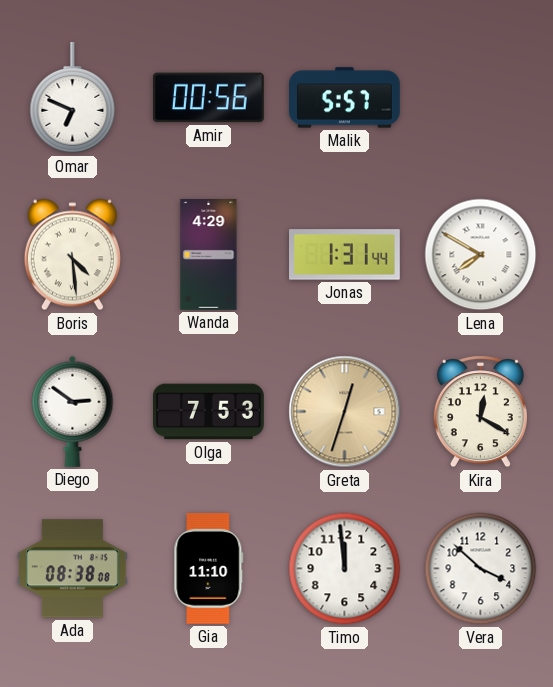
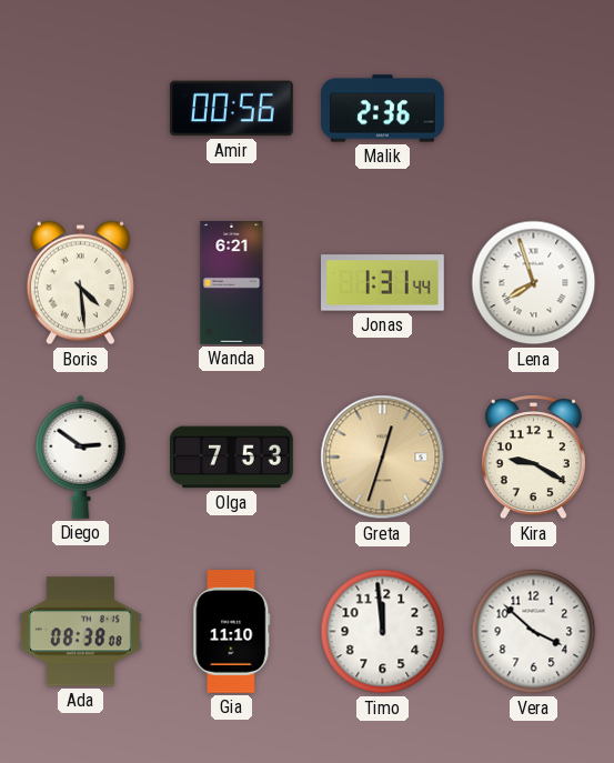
Omar: 6:49 -> none (73, 99)
Malik: 5:57 -> 2:36 (383, 109)
Wanda: 4:29 -> 6:21 (232, 283)
Lena: 7:50 -> 7:57 (534, 283)
Kira: 12:20 -> 9:20 (533, 458)
